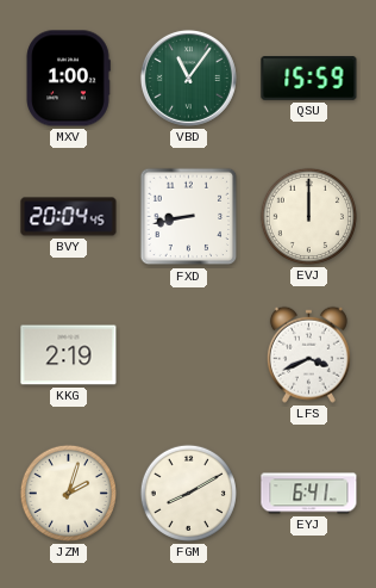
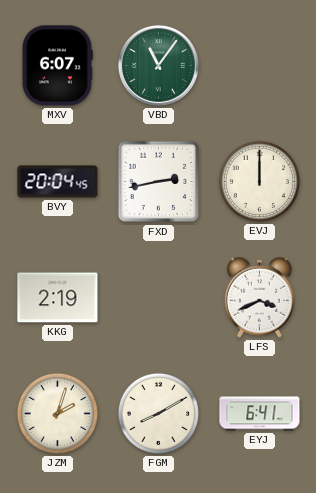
MXV: 1:00 -> 6:07 (57, 66)
QSU: 15:59 -> none (309, 79)
FXD: 8:43 -> 2:43 (159, 182)
